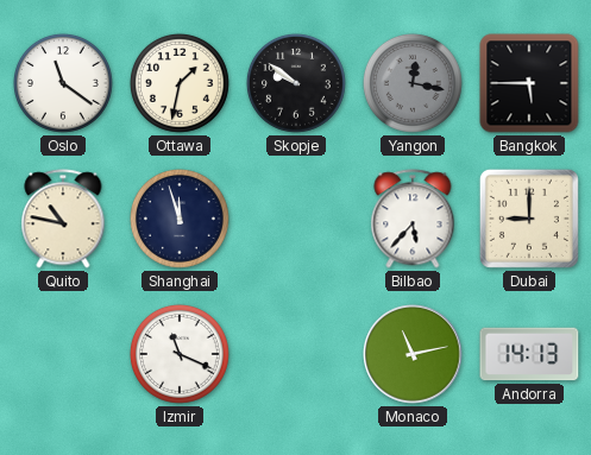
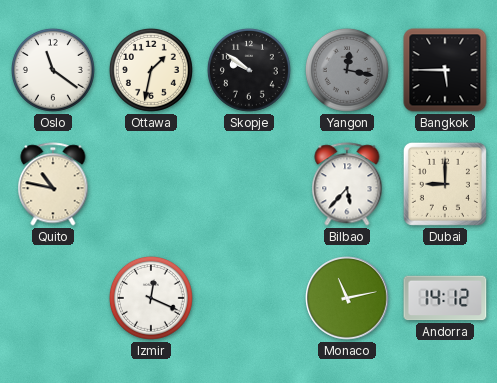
Shanghai: 11:57 -> none (180, 219)
Izmir: 11:19 -> 12:19 (151, 298)
Andorra: 14:13 -> 14:12 (445, 298)
